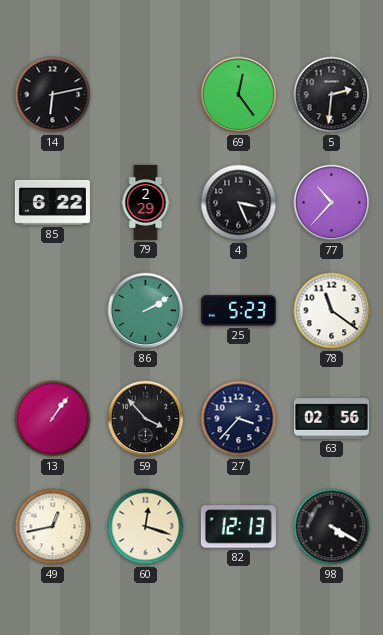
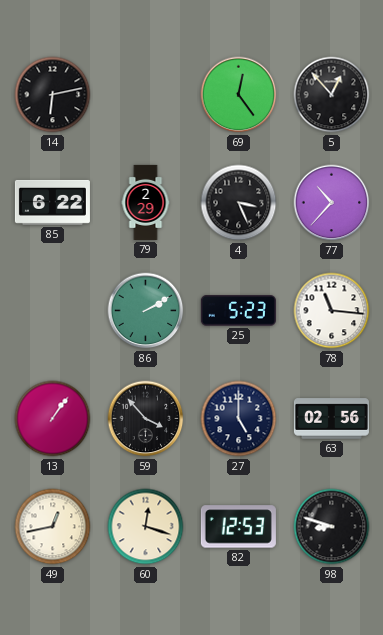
5: 2:31 -> 12:53 (332, 95)
78: 11:21 -> 11:16 (332, 311)
27: 3:37 -> 5:00 (239, 419)
82: 12:13 -> 12:53 (238, 527)
98: 4:20 -> 8:48 (332, 527)
